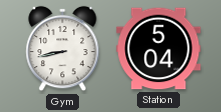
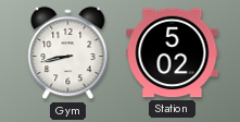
Station: 5:04 -> 5:02 (173, 53)
